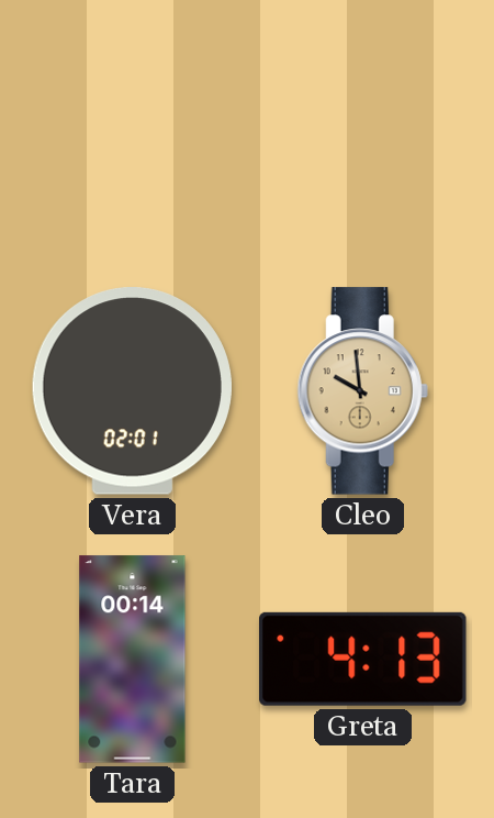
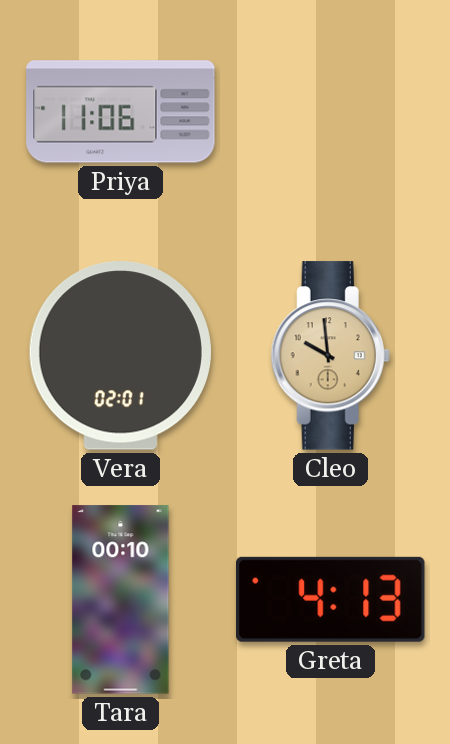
Priya: none -> 11:06 (121, 112)
Tara: 00:14 -> 00:10 (121, 600)
